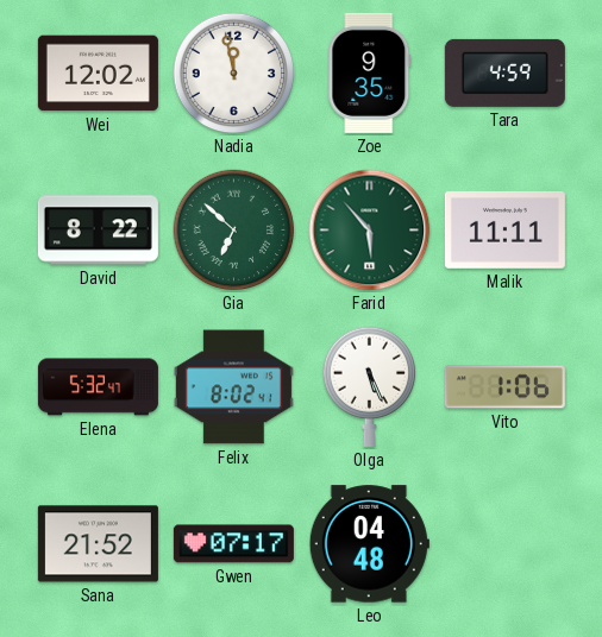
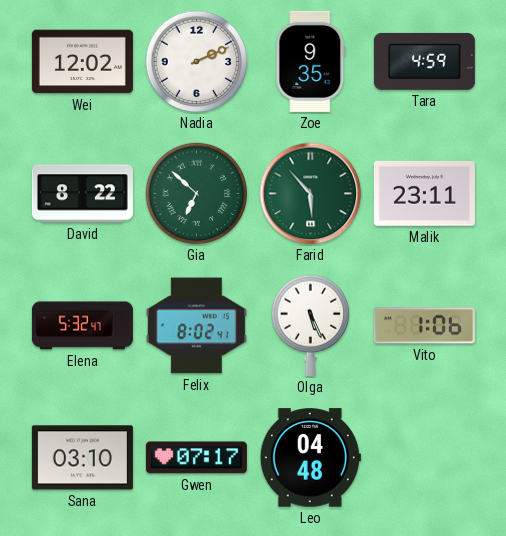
Nadia: 11:58 -> 2:11 (197, 62)
Malik: 11:11 -> 23:11 (424, 193)
Sana: 21:52 -> 03:10 (82, 458)
